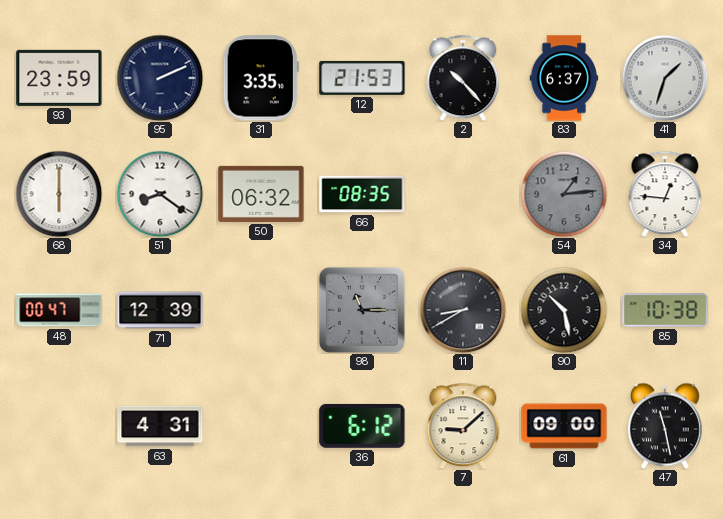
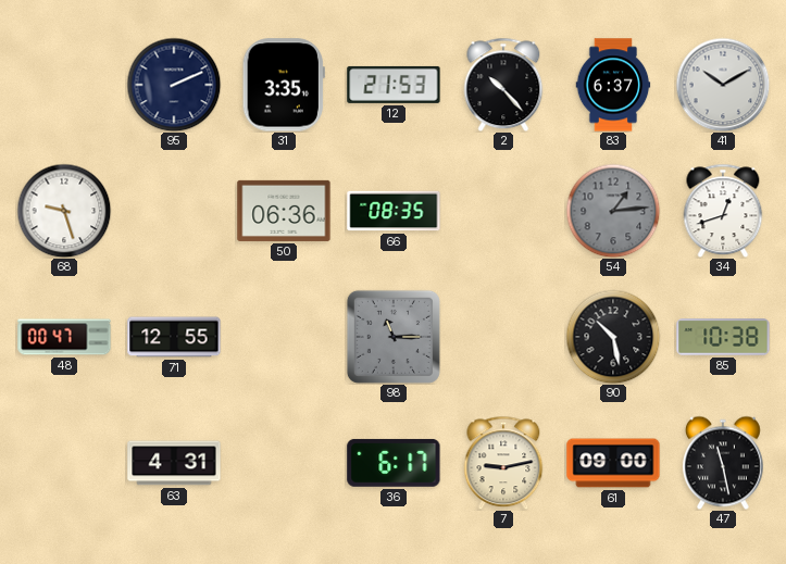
93: 23:59 -> none (59, 78)
41: 1:33 -> 10:10 (723, 85)
68: 6:00 -> 9:27 (64, 211)
51: 8:21 -> none (160, 194)
50: 06:32 -> 06:36 (284, 211)
34: 12:46 -> 12:42 (723, 211)
71: 12:39 -> 12:55 (174, 337)
11: 8:40 -> none (463, 310)
36: 6:12 -> 6:17 (394, 463)
7: 9:08 -> 9:13 (503, 463)
